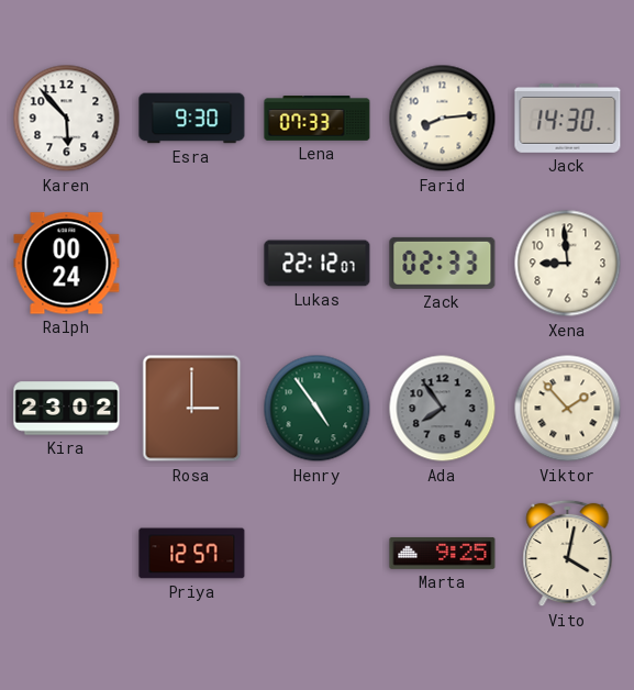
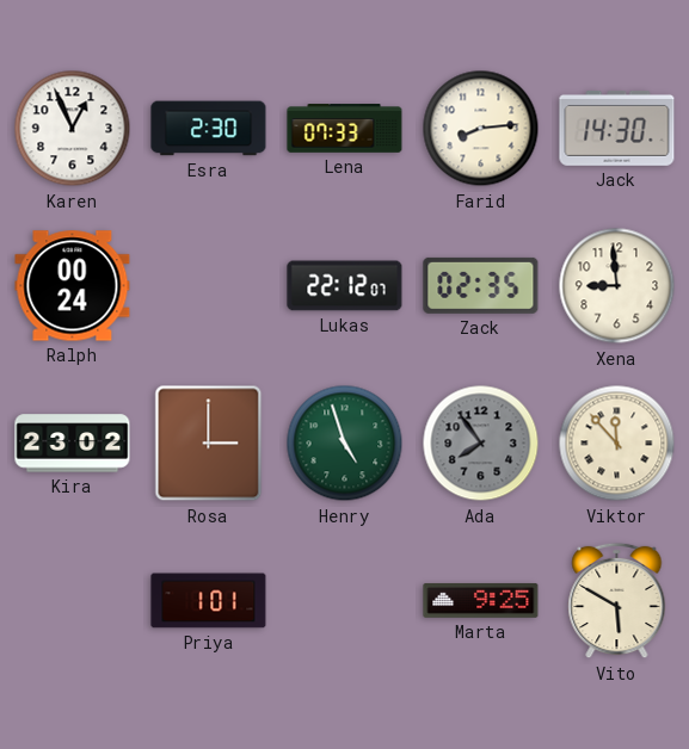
Karen: 5:53 -> 12:56 (73, 129)
Esra: 9:30 -> 2:30 (209, 129)
Zack: 02:33 -> 02:35 (481, 285)
Henry: 4:54 -> 4:57 (345, 444)
Viktor: 1:53 -> 11:53 (617, 444)
Priya: 12:57 -> 1:01 (209, 601)
Vito: 4:02 -> 5:50 (617, 601)
